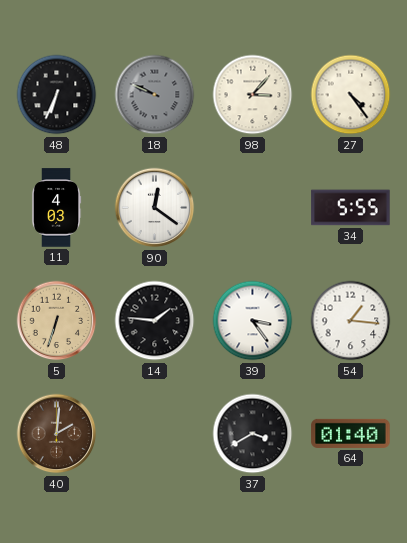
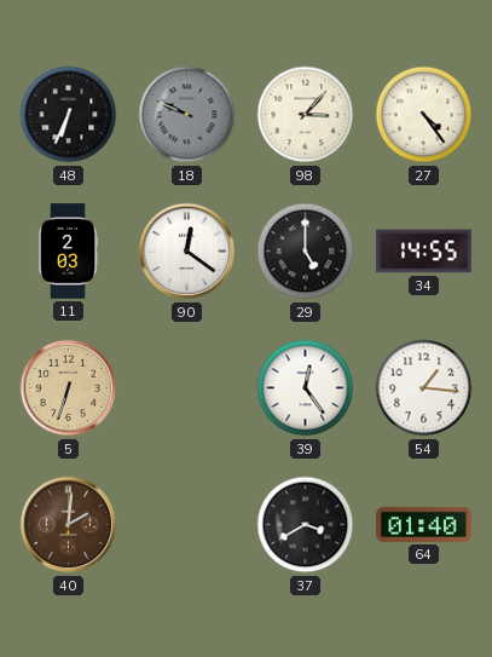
11: 4:03 -> 2:03 (68, 252)
29: none -> 5:00 (306, 252)
34: 5:55 -> 14:55 (424, 252)
14: 1:46 -> none (155, 321)
39: 3:24 -> 12:24 (306, 388)
